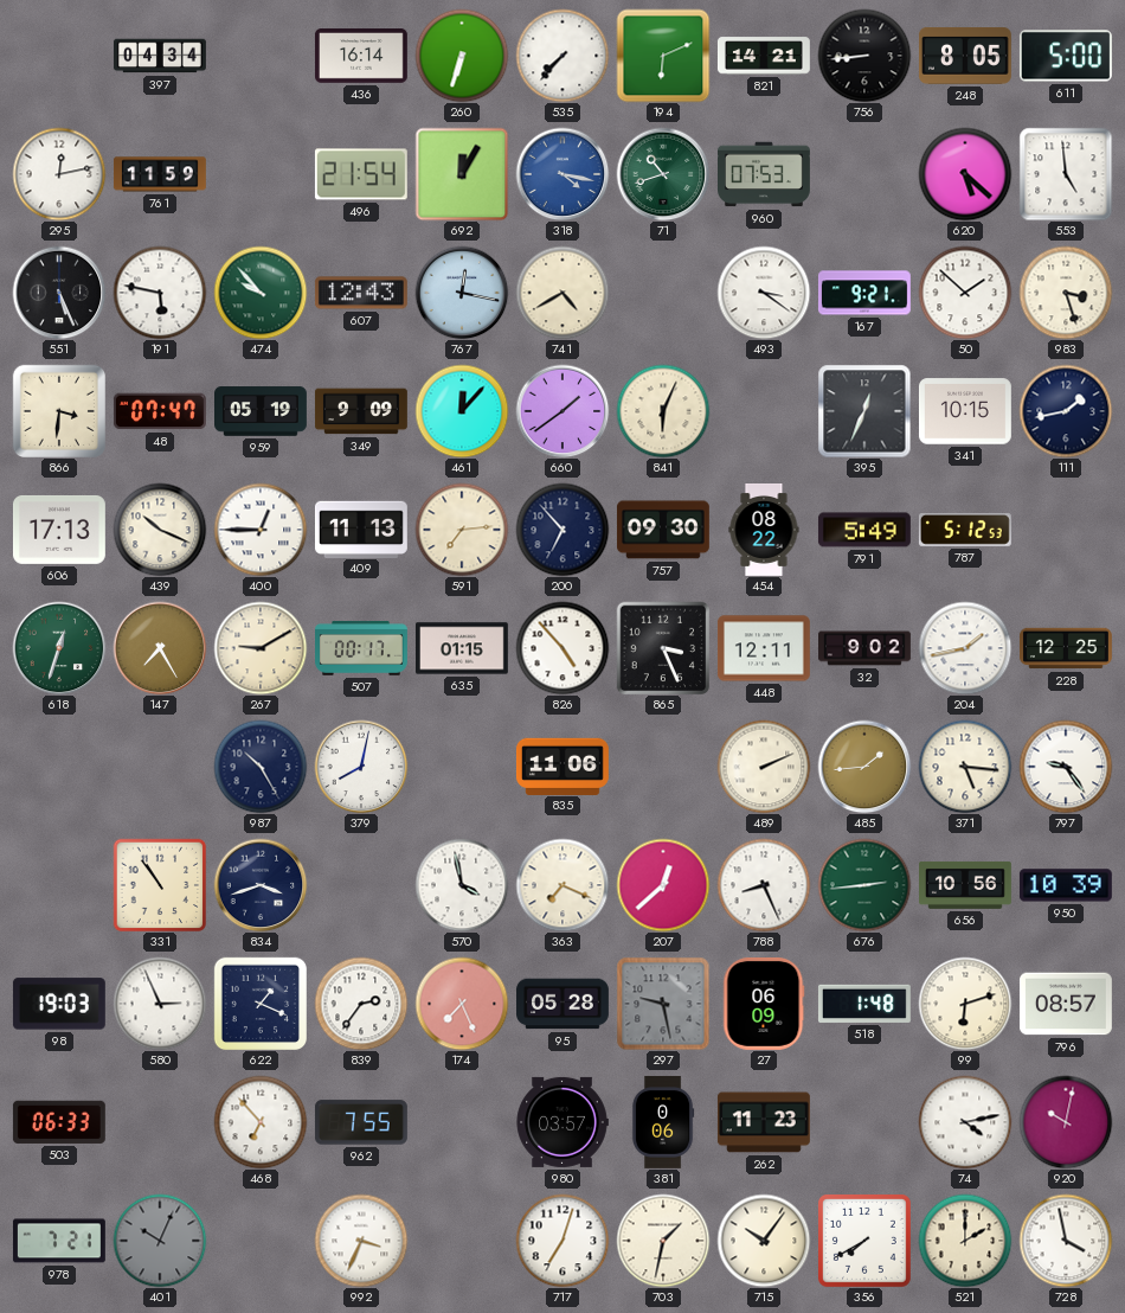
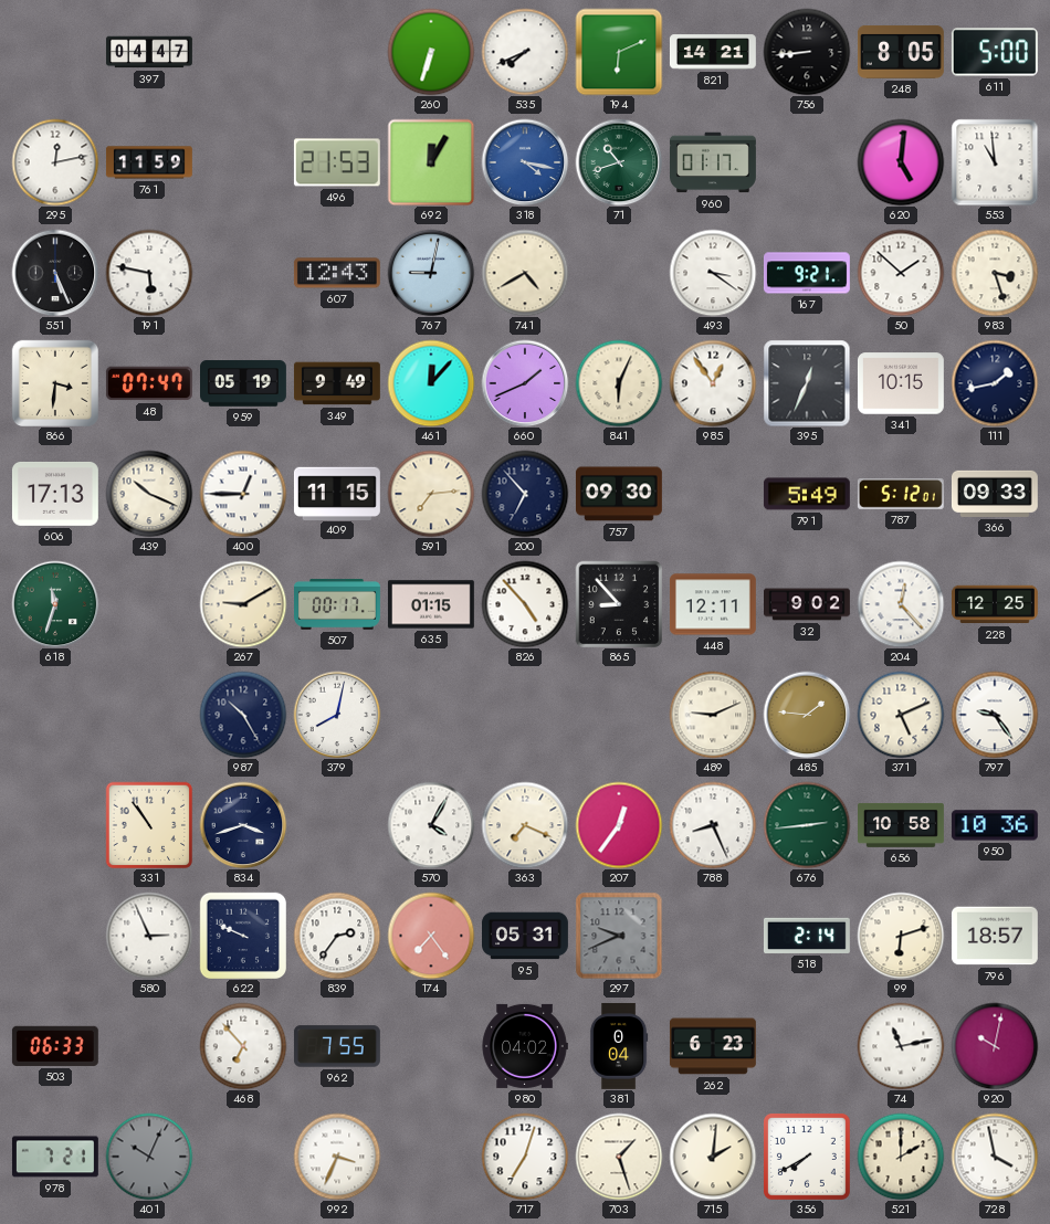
397: 04:34 -> 04:47 (149, 52)
436: 16:14 -> none (361, 57)
535: 7:37 -> 7:41 (525, 52)
496: 21:54 -> 21:53 (337, 162)
960: 07:53 -> 01:17 (714, 162)
620: 5:22 -> 5:01 (901, 162)
553: 4:59 -> 10:59 (995, 162)
474: 9:53 -> none (261, 293)
767: 12:17 -> 9:02 (431, 273)
349: 9:09 -> 9:49 (337, 383)
660: 1:39 -> 1:41 (525, 383)
985: none -> 12:54 (713, 383)
409: 11:13 -> 11:15 (337, 493)
454: 08:22 -> none (764, 531)
787: 5:12:53 -> 5:12:01 (901, 495)
366: none -> 09:33 (995, 494)
618: 12:33 -> 11:33 (55, 604)
147: 7:25 -> none (160, 648)
865: 3:26 -> 8:53 (619, 604)
204: 1:43 -> 12:23 (901, 604)
835: 11:06 -> none (562, 766)
489: 2:11 -> 9:11 (713, 715)
485: 1:44 -> 1:46 (807, 715)
371: 5:16 -> 5:11 (901, 715)
570: 3:58 -> 4:05 (431, 825)
207: 12:38 -> 12:36 (619, 825)
656: 10:56 -> 10:58 (902, 825)
950: 10:39 -> 10:36 (995, 825)
98: 19:03 -> none (59, 1004)
622: 1:19 -> 9:49 (242, 935)
174: 7:26 -> 7:24 (431, 936)
95: 05:28 -> 05:31 (526, 936)
297: 9:28 -> 9:41 (619, 936)
27: 06:09 -> none (764, 1004)
518: 1:48 -> 2:14 (807, 936)
796: 08:57 -> 18:57 (995, 936)
980: 03:57 -> 04:02 (525, 1046)
381: 0:06 -> 0:04 (619, 1046)
262: 11:23 -> 6:23 (713, 1046)
74: 4:13 -> 11:13 (901, 1046)
703: 1:32 -> 1:27 (619, 1157)
715: 10:06 -> 2:01 (713, 1157)
